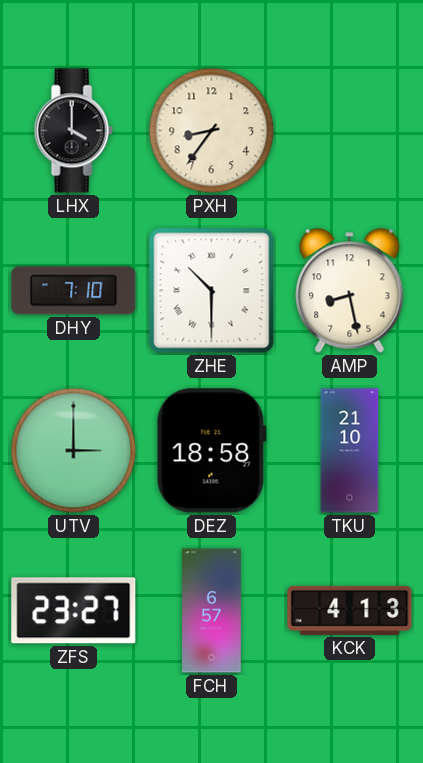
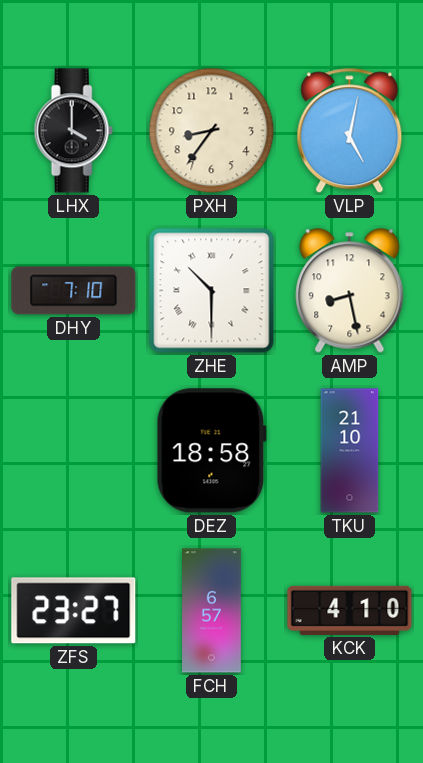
VLP: none -> 5:02 (350, 131)
UTV: 3:00 -> none (74, 451)
KCK: 4:13 -> 4:10 (350, 610)
